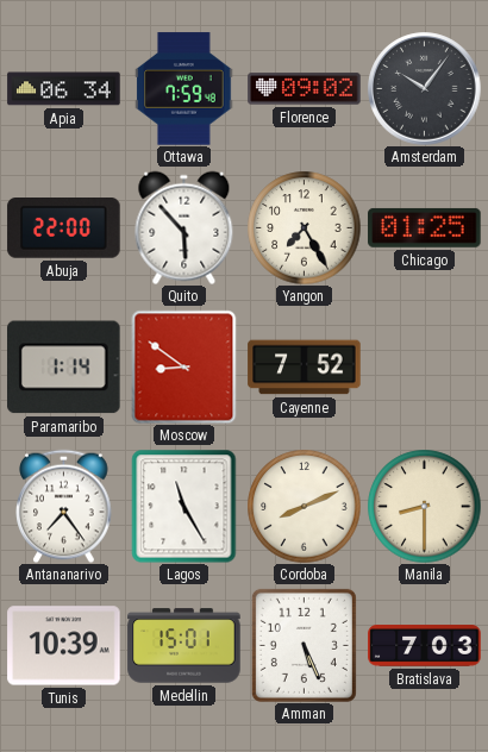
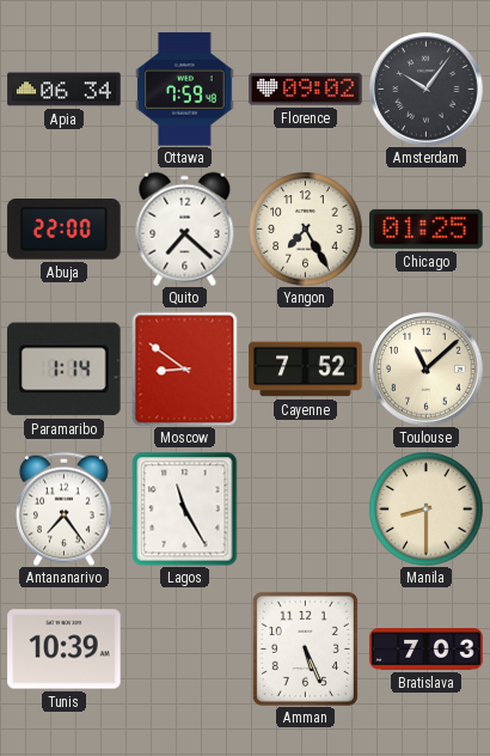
Quito: 5:53 -> 7:22 (185, 228)
Toulouse: none -> 11:08 (427, 370)
Cordoba: 8:11 -> none (304, 506)
Medellin: 15:01 -> none (184, 646)
